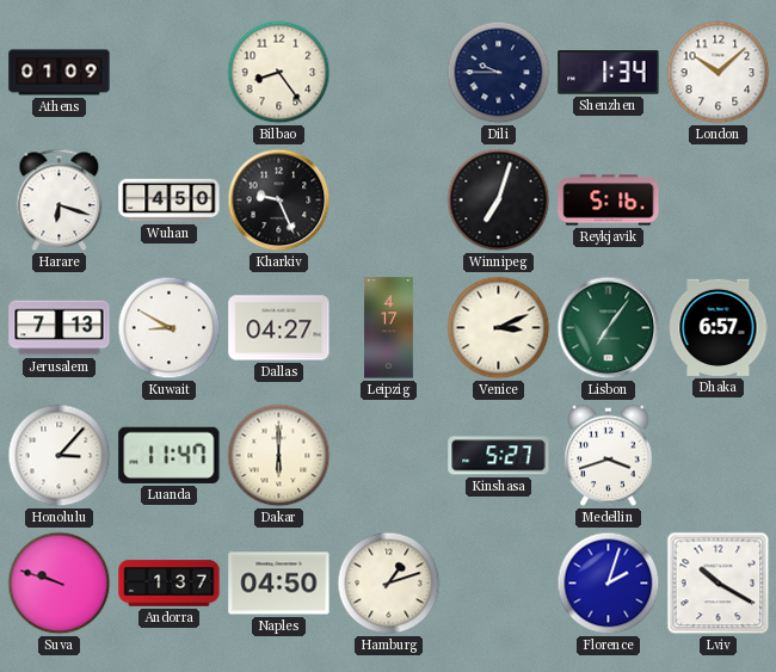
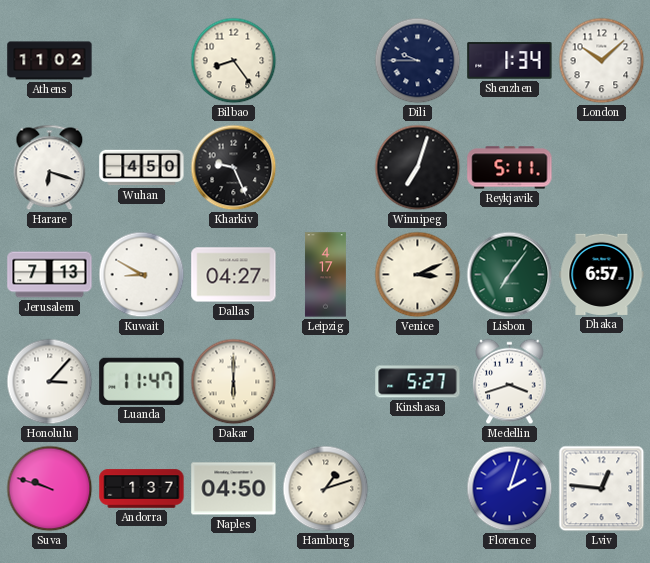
Athens: 01:09 -> 11:02 (50, 61)
Reykjavik: 5:16 -> 5:11 (510, 168)
Lviv: 10:20 -> 12:46 (602, 489)
